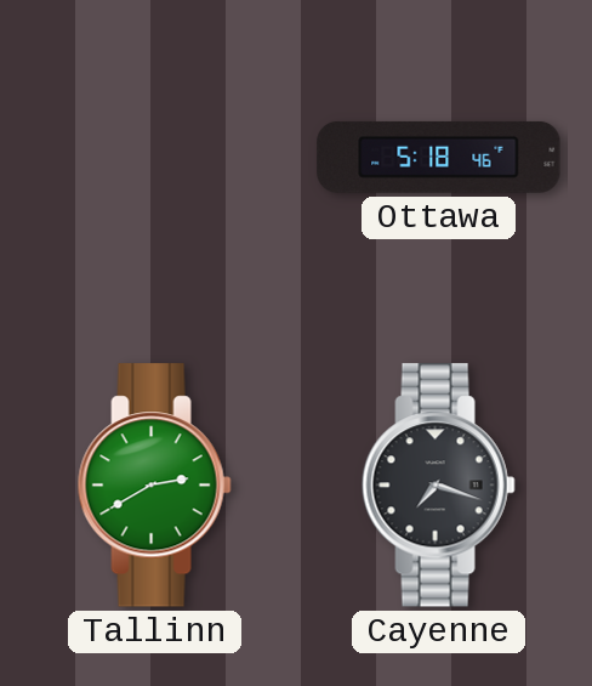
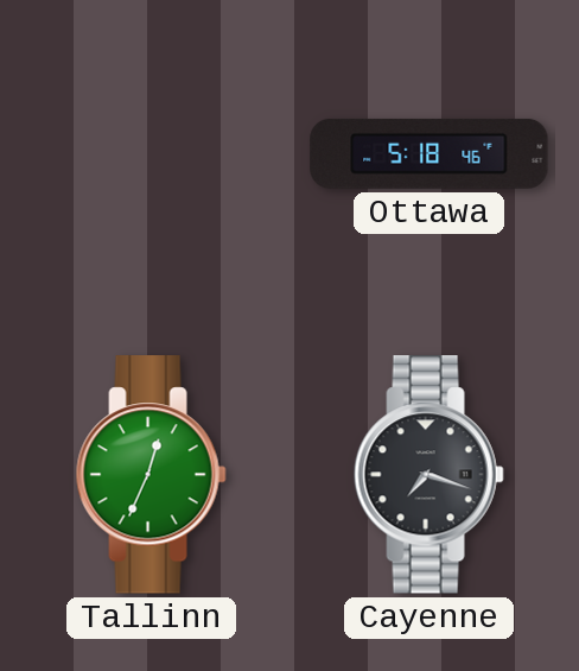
Tallinn: 2:40 -> 12:34 (151, 475)
